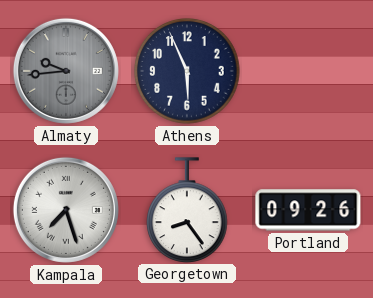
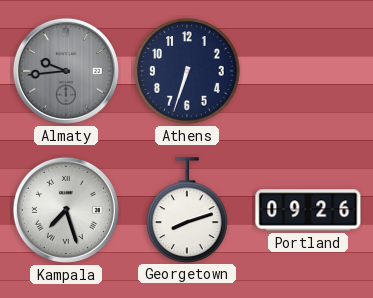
Athens: 5:56 -> 6:33 (187, 71)
Georgetown: 8:24 -> 8:12 (187, 210)
